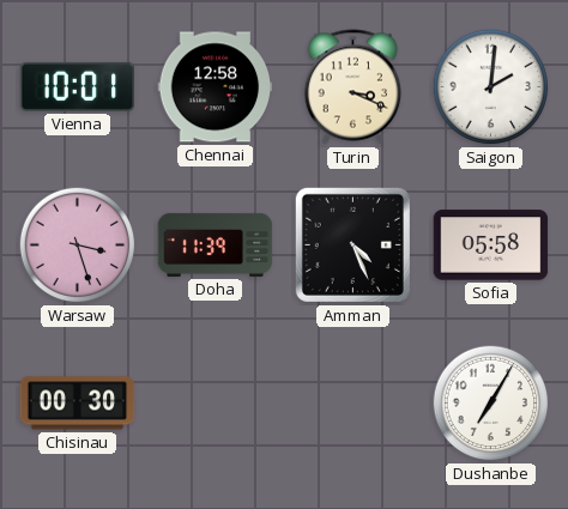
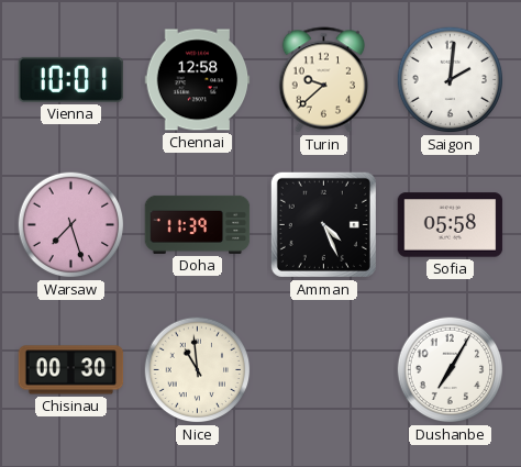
Turin: 3:19 -> 9:38 (324, 80)
Warsaw: 3:27 -> 7:27 (71, 225)
Nice: none -> 10:59 (198, 370)
